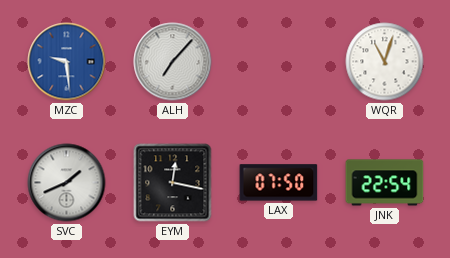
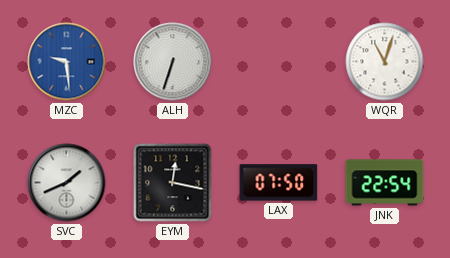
ALH: 7:07 -> 6:33 (173, 62)
